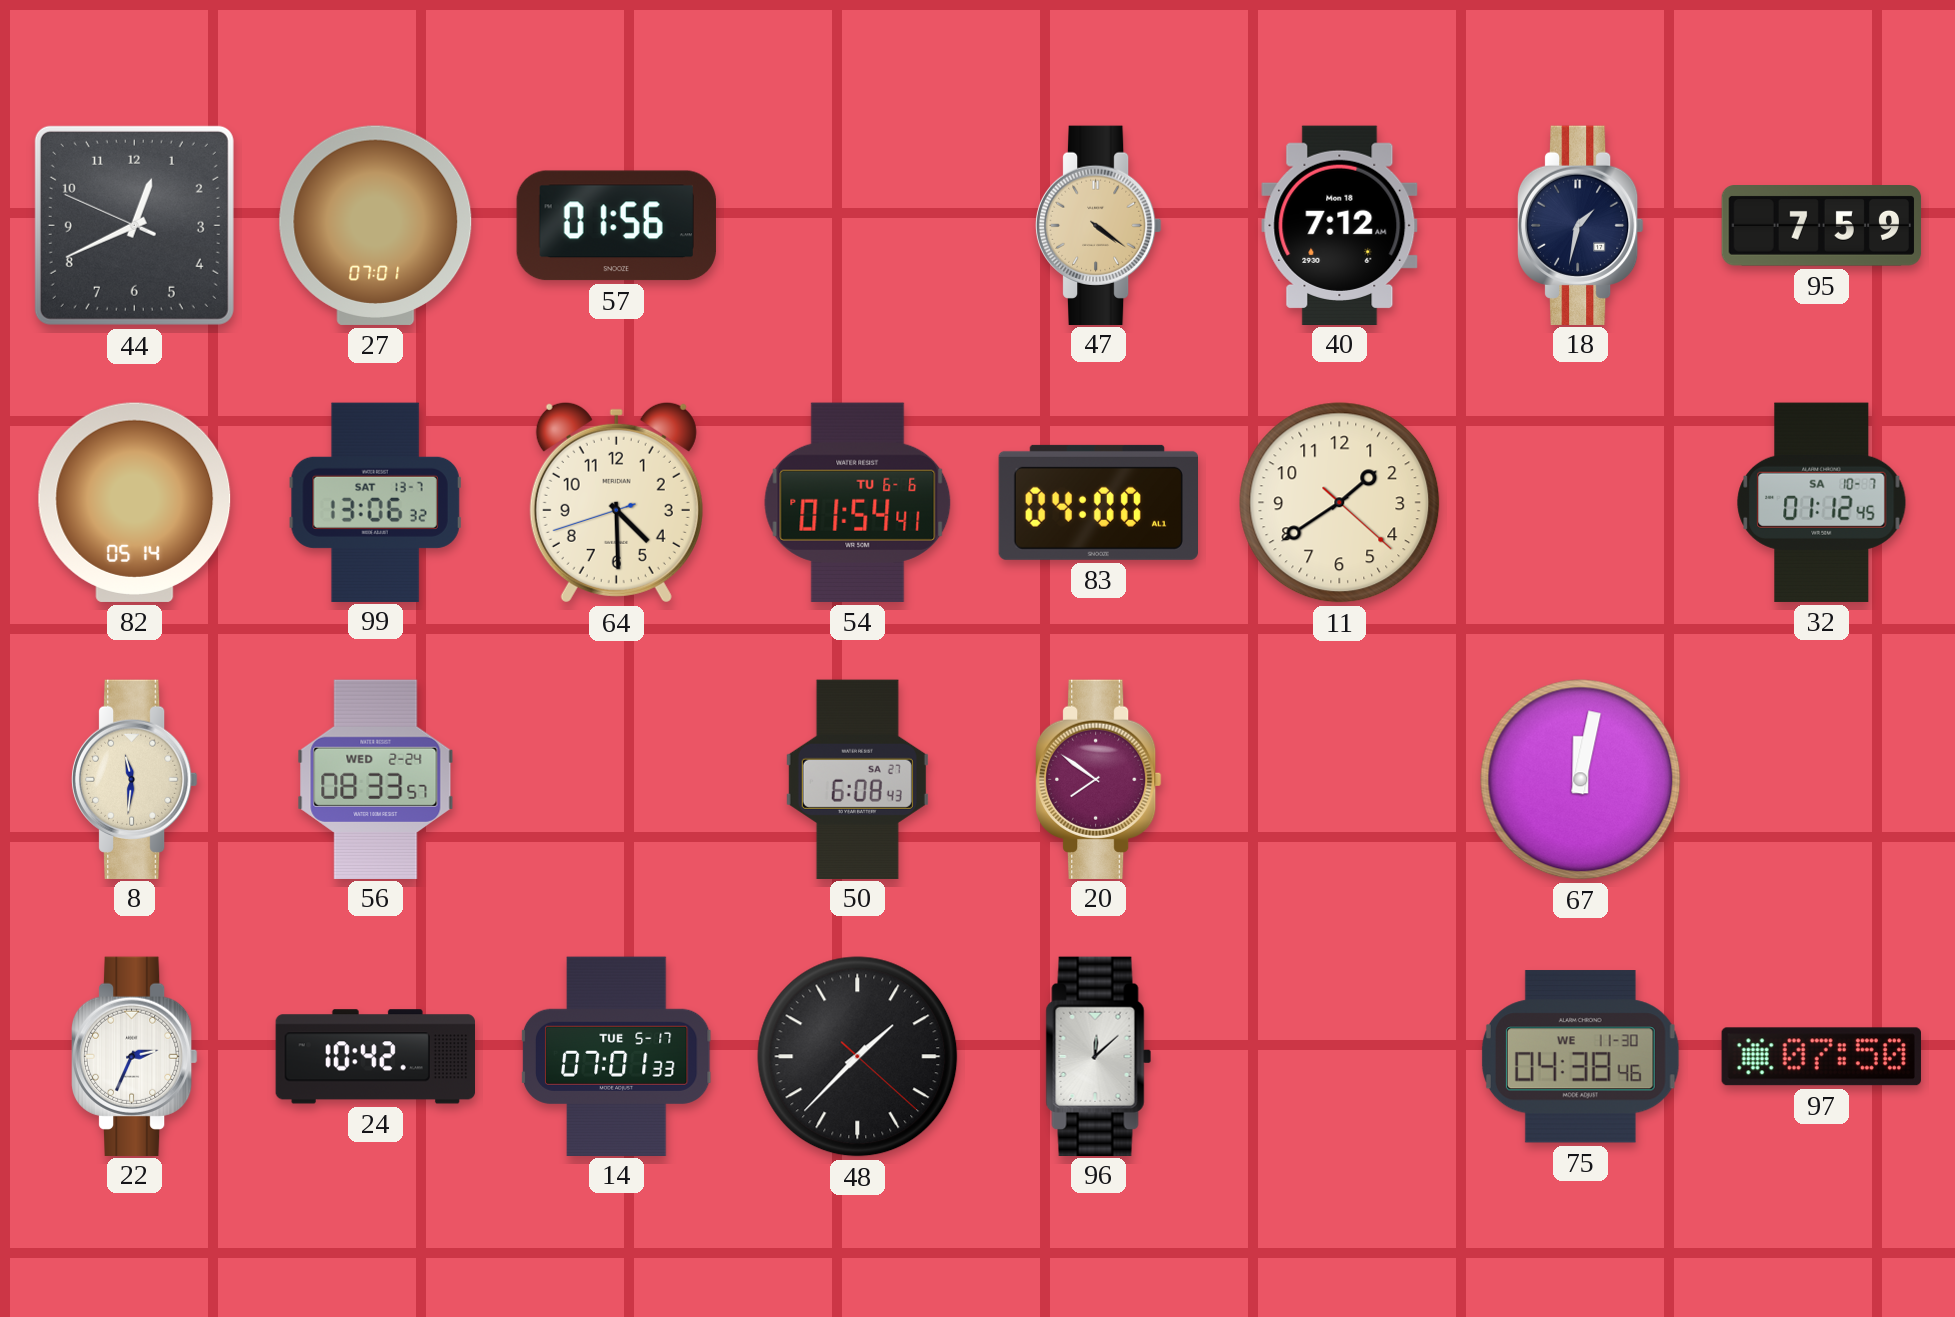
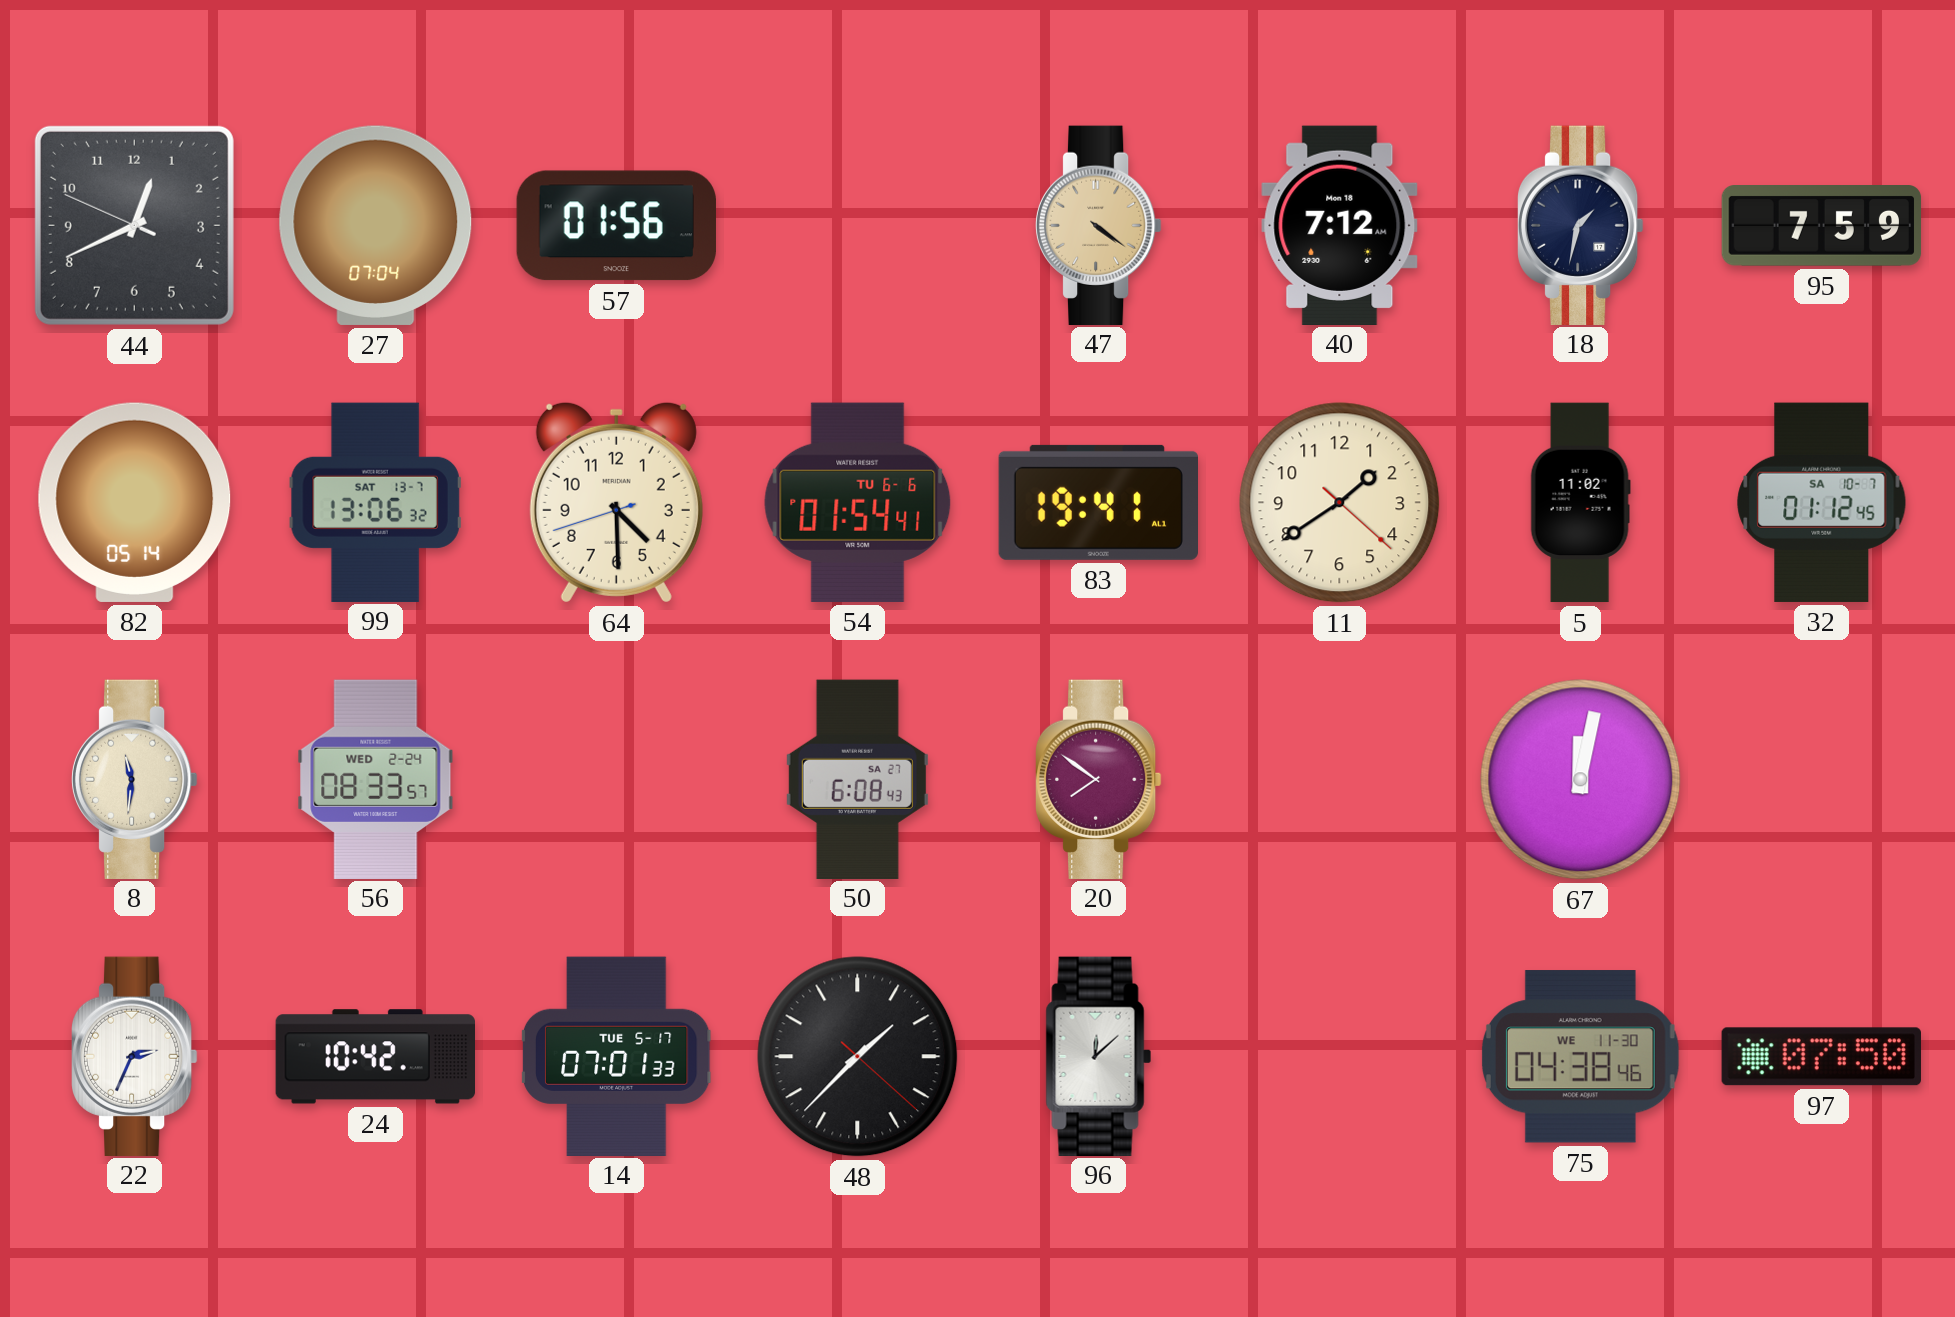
27: 07:01 -> 07:04 (376, 225)
83: 04:00 -> 19:41 (1098, 502)
5: none -> 11:02 (1580, 503)
